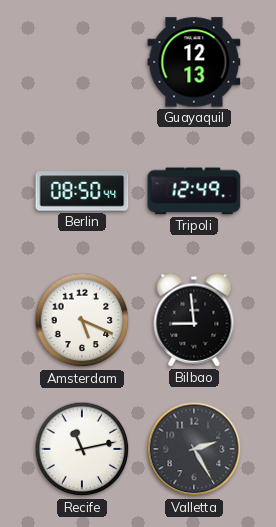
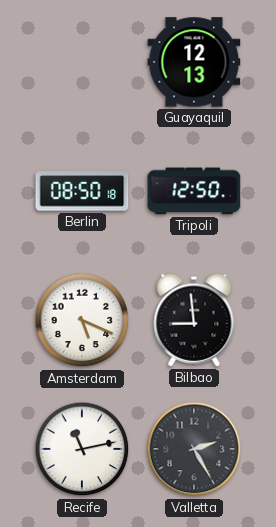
Berlin: 08:50:44 -> 08:50:18 (82, 191)
Tripoli: 12:49 -> 12:50 (194, 191)
